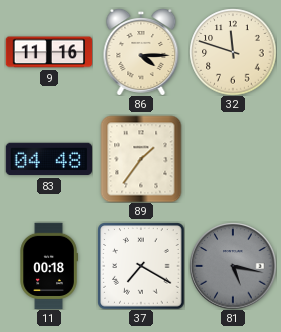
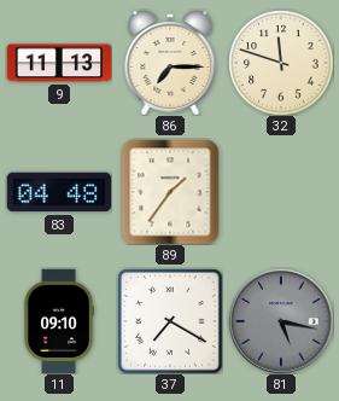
9: 11:16 -> 11:13 (59, 63)
86: 4:15 -> 7:15 (170, 63)
11: 00:18 -> 09:10 (59, 321)
